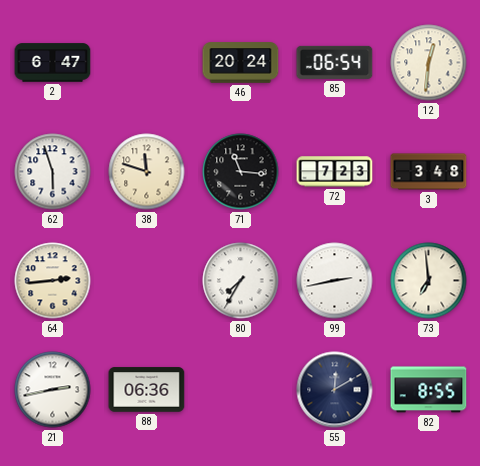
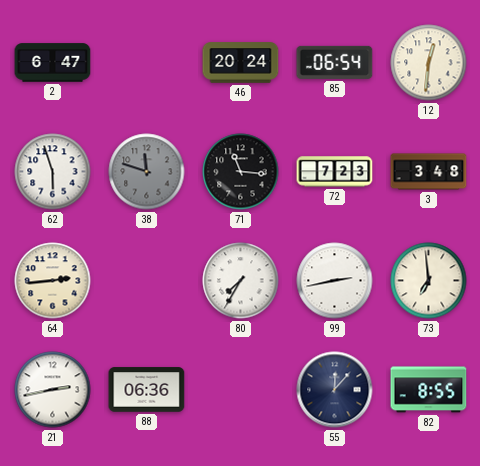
38 dial: cream -> grey (147, 172)
55: 12:10 -> 12:07 (335, 390)
